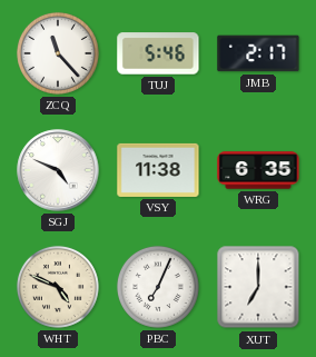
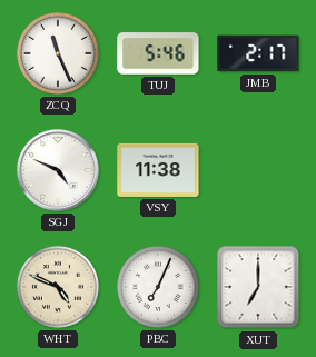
ZCQ: 11:23 -> 11:26 (58, 53)
WRG: 6:35 -> none (258, 170)
